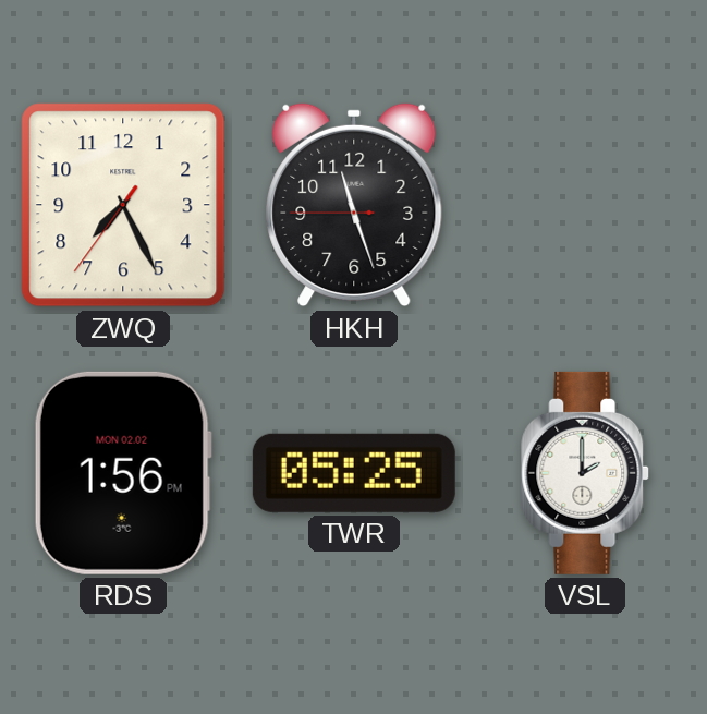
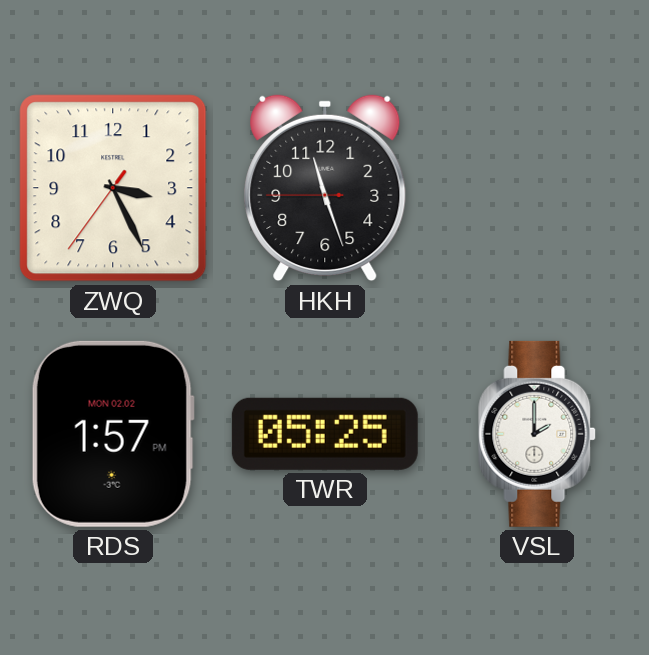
ZWQ: 7:25 -> 3:25 (113, 188)
RDS: 1:56 -> 1:57 (113, 434)
